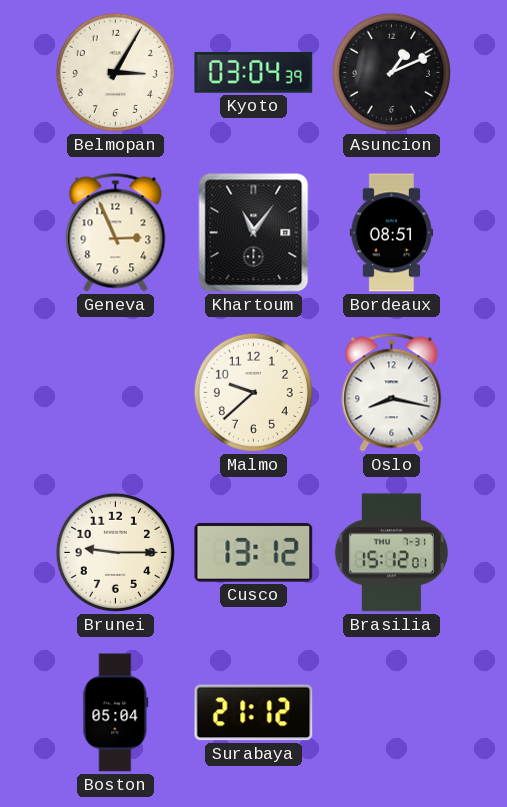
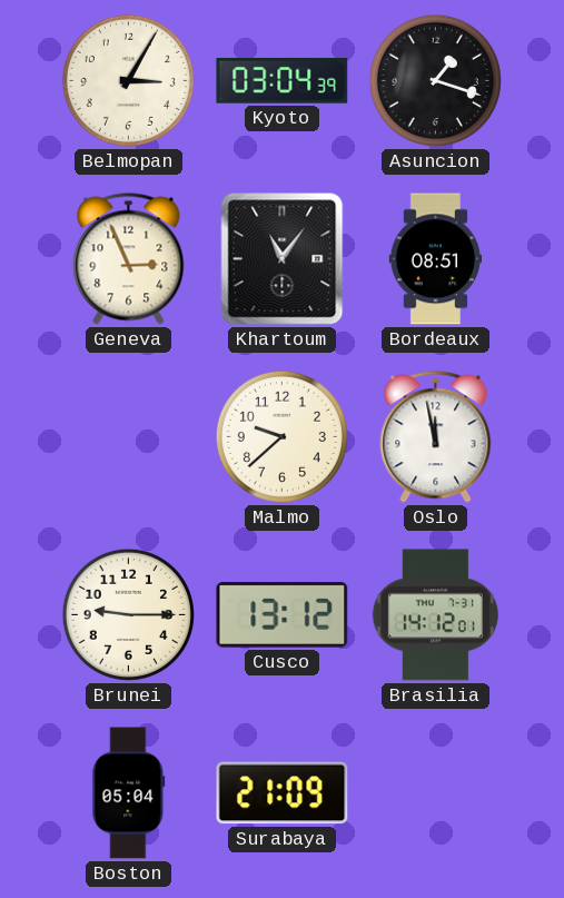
Asuncion: 1:11 -> 1:18 (435, 80)
Oslo: 8:17 -> 11:58 (436, 437)
Brasilia: 15:12 -> 14:12 (435, 615)
Surabaya: 21:12 -> 21:09 (283, 793)
